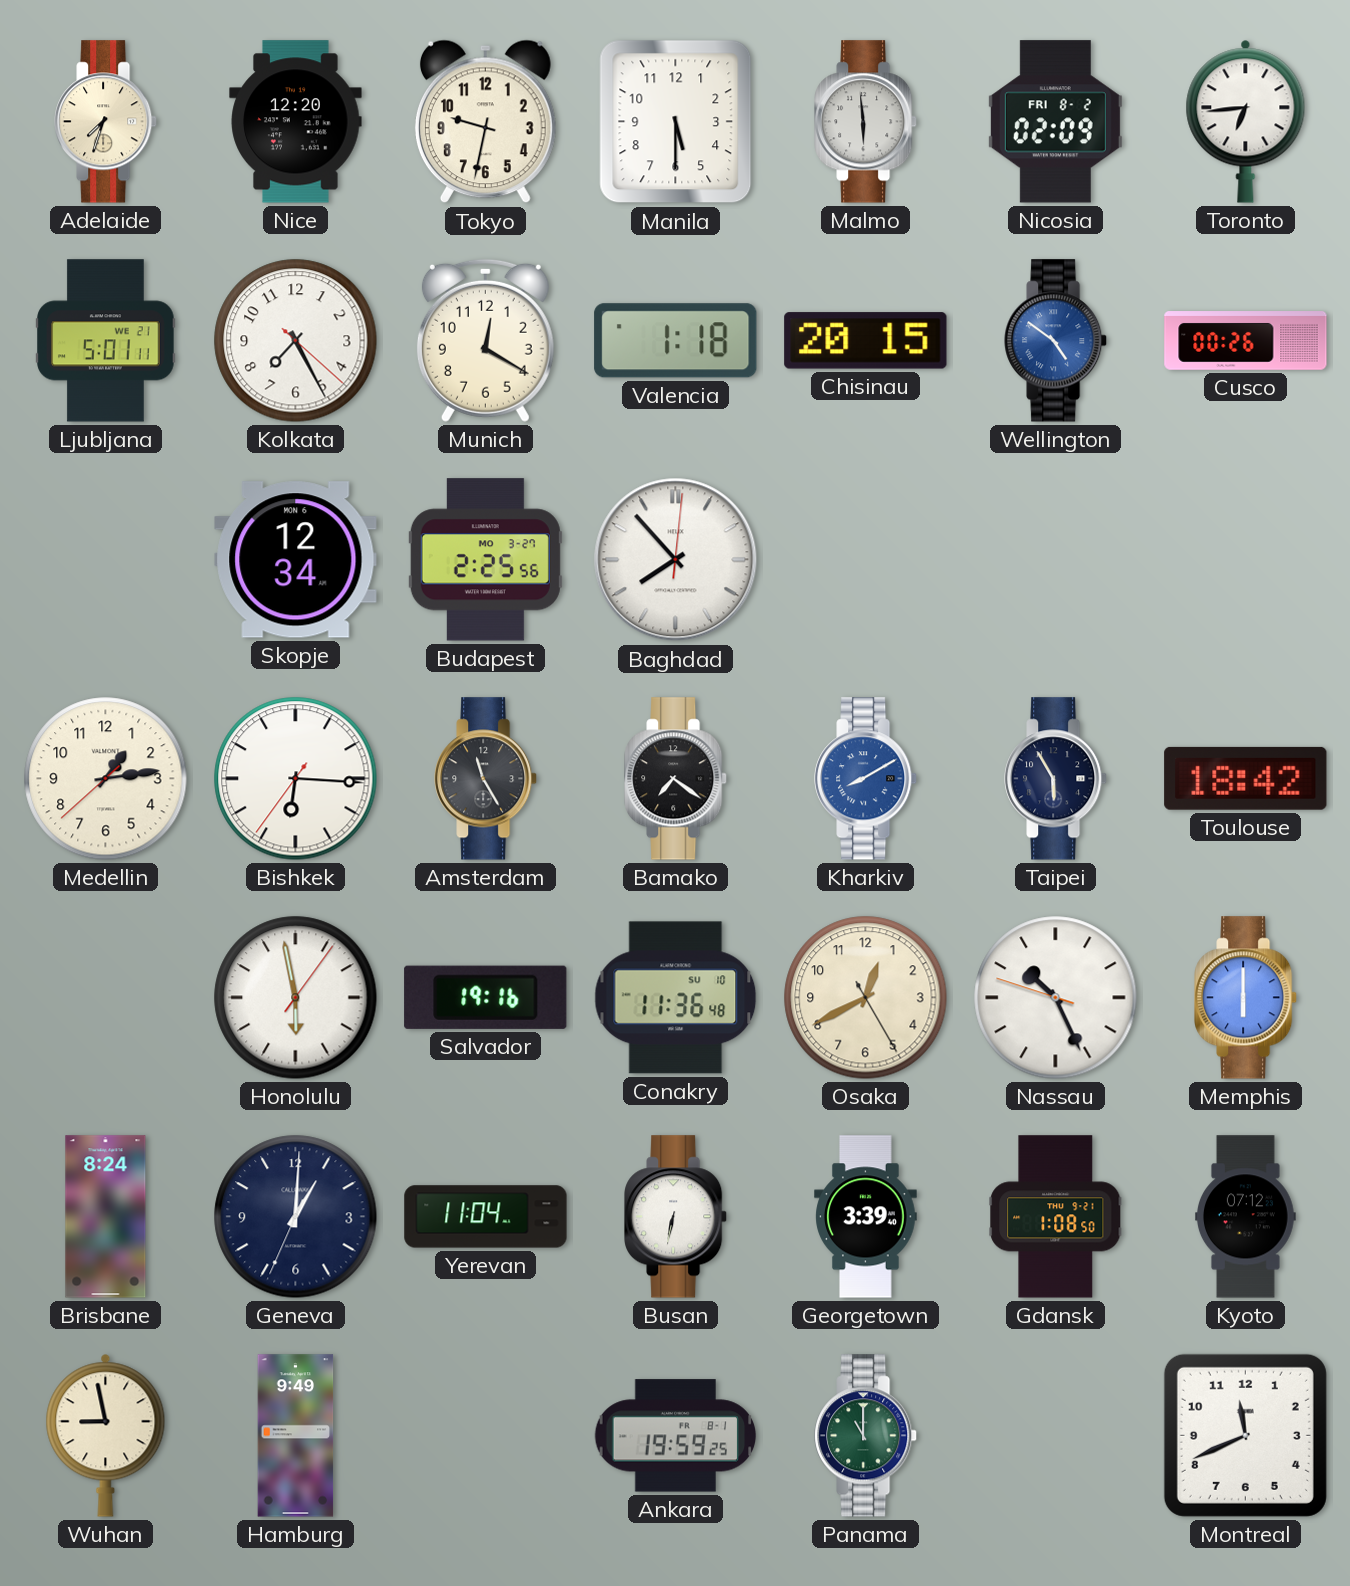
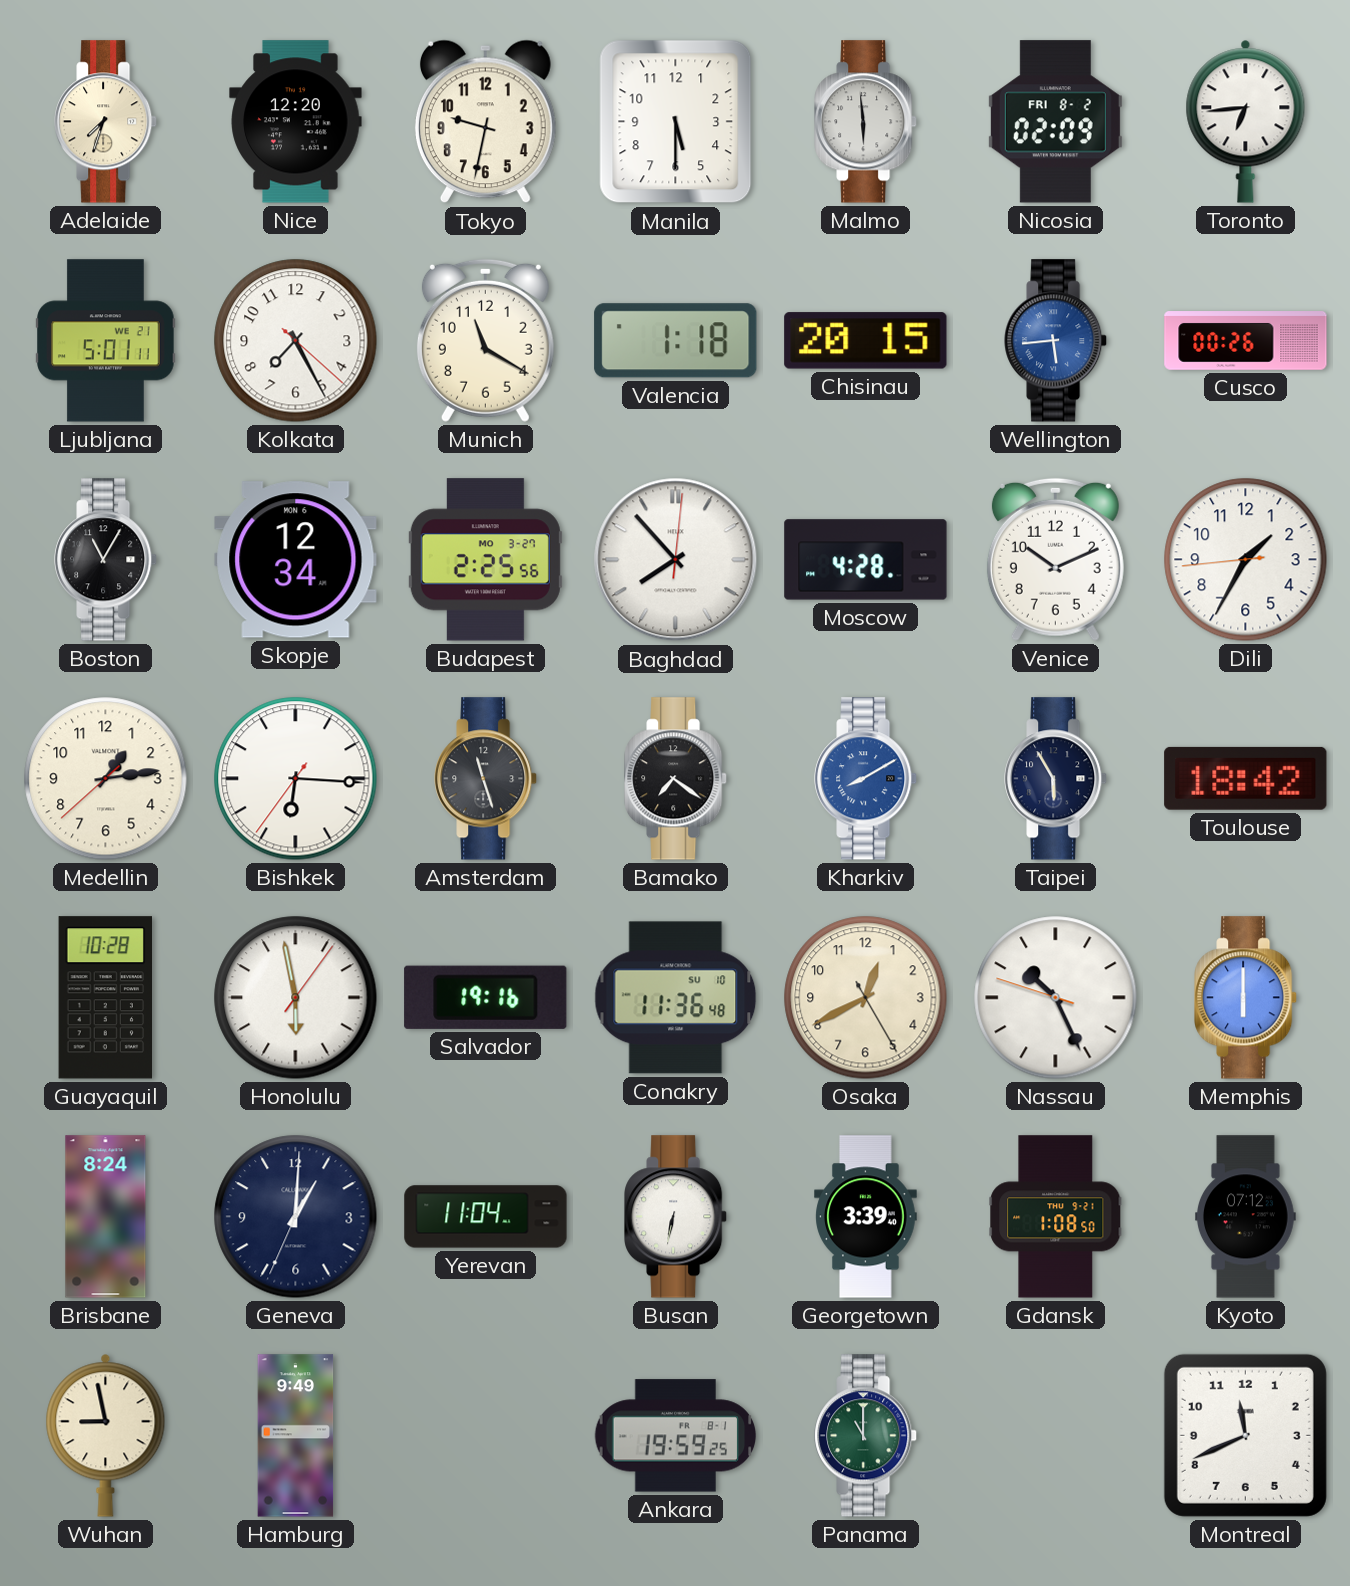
Munich: 12:20 -> 11:20 (485, 340)
Wellington: 4:51 -> 5:44 (1056, 341)
Boston: none -> 11:05 (106, 560)
Moscow: none -> 4:28 (866, 560)
Venice: none -> 10:11 (1055, 559)
Dili: none -> 1:34 (1246, 560)
Amsterdam: 11:25 -> 11:27 (486, 779)
Guayaquil: none -> 10:28 (105, 998)
